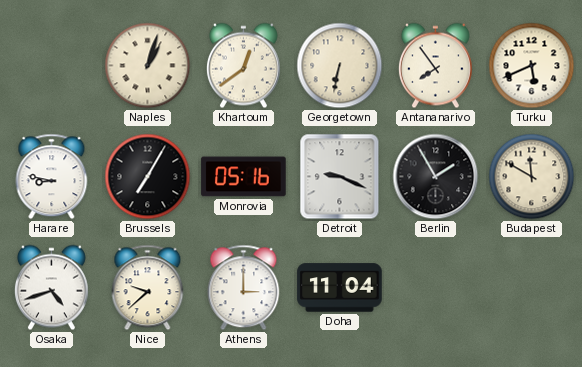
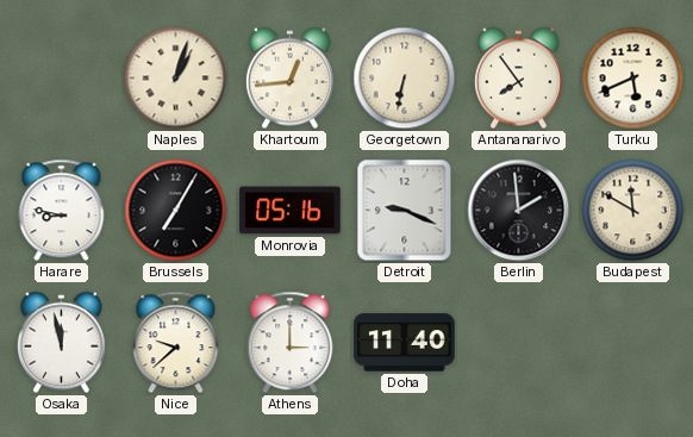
Khartoum: 12:39 -> 12:44 (289, 79)
Berlin: 1:55 -> 1:59 (519, 211)
Osaka: 4:42 -> 11:58 (61, 343)
Doha: 11:04 -> 11:40 (405, 343)
